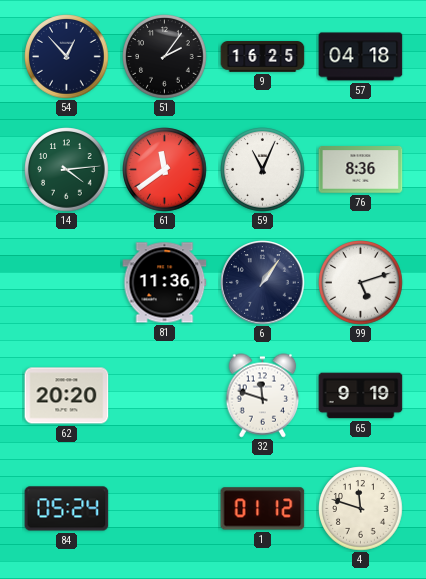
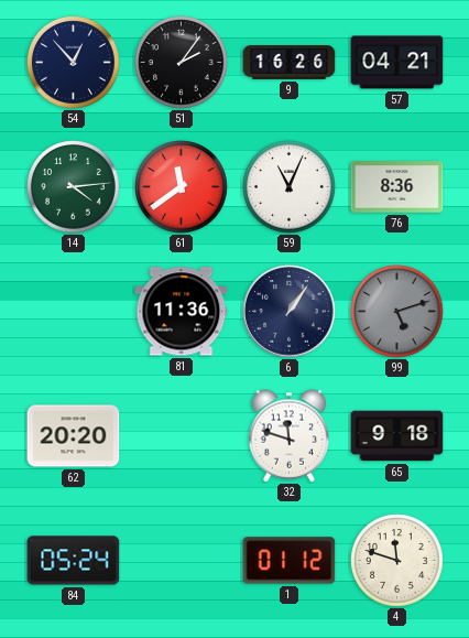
9: 16:25 -> 16:26 (290, 63)
57: 04:18 -> 04:21 (397, 63)
99 dial: white -> grey (397, 312)
65: 9:19 -> 9:18 (397, 436)
